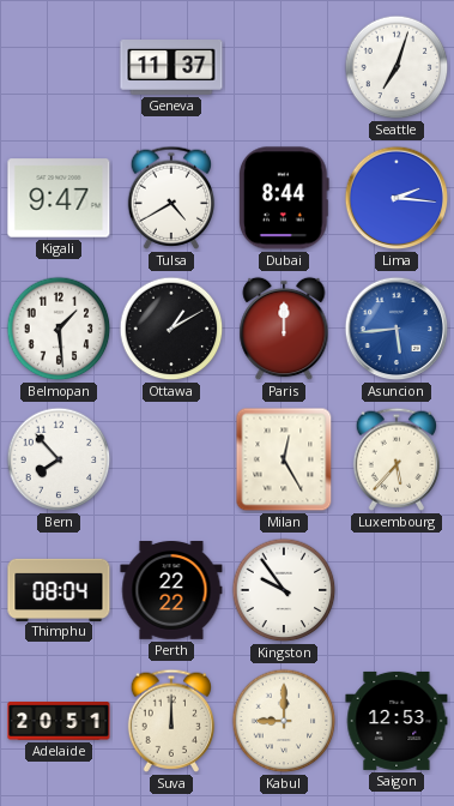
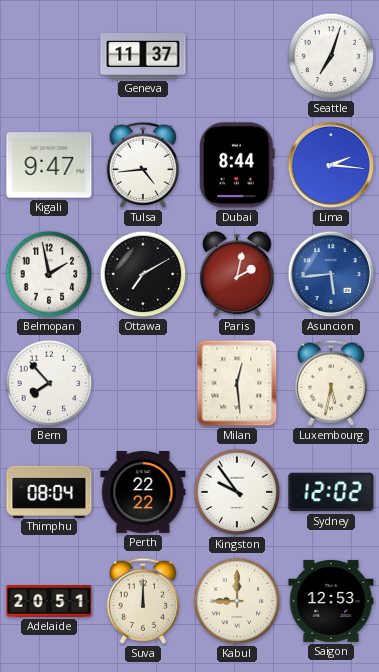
Tulsa: 4:40 -> 4:44 (143, 165)
Belmopan: 1:29 -> 1:58 (49, 274)
Ottawa: 1:10 -> 7:10 (143, 274)
Paris: 12:00 -> 2:02 (237, 274)
Milan: 12:25 -> 12:29 (237, 383)
Luxembourg: 5:37 -> 5:32 (331, 383)
Sydney: none -> 12:02 (331, 492)
